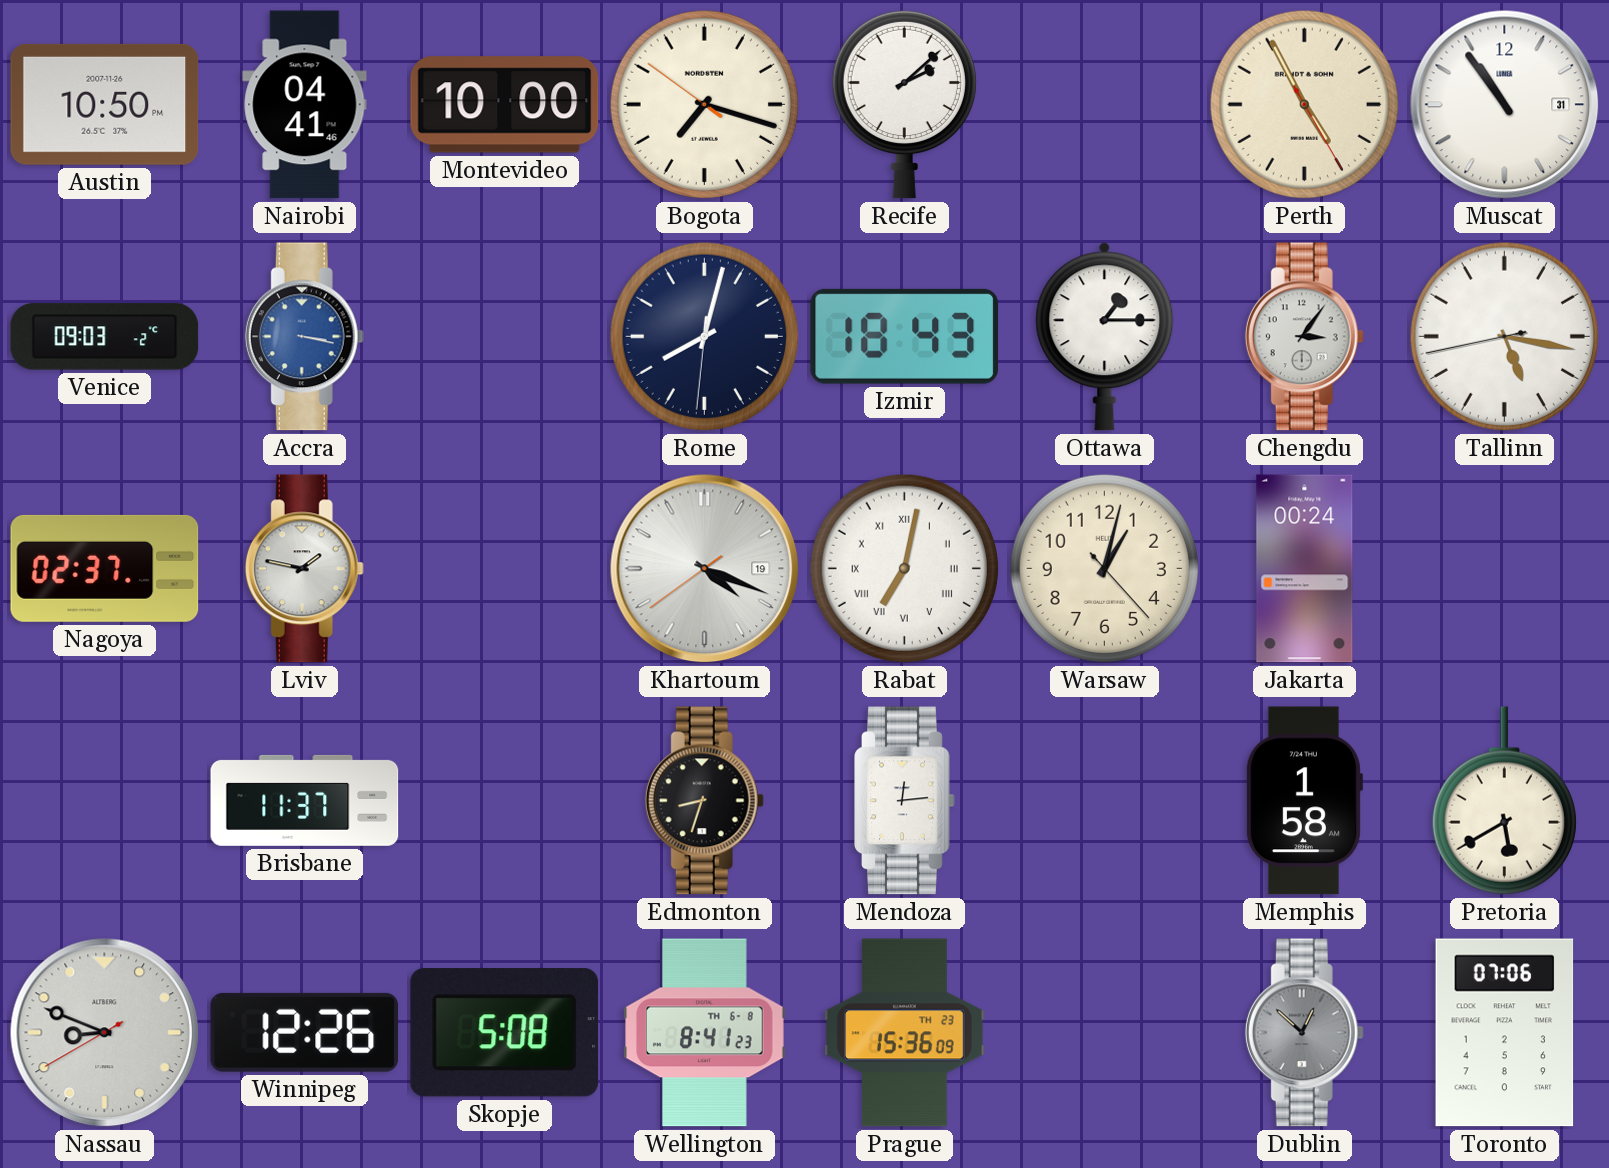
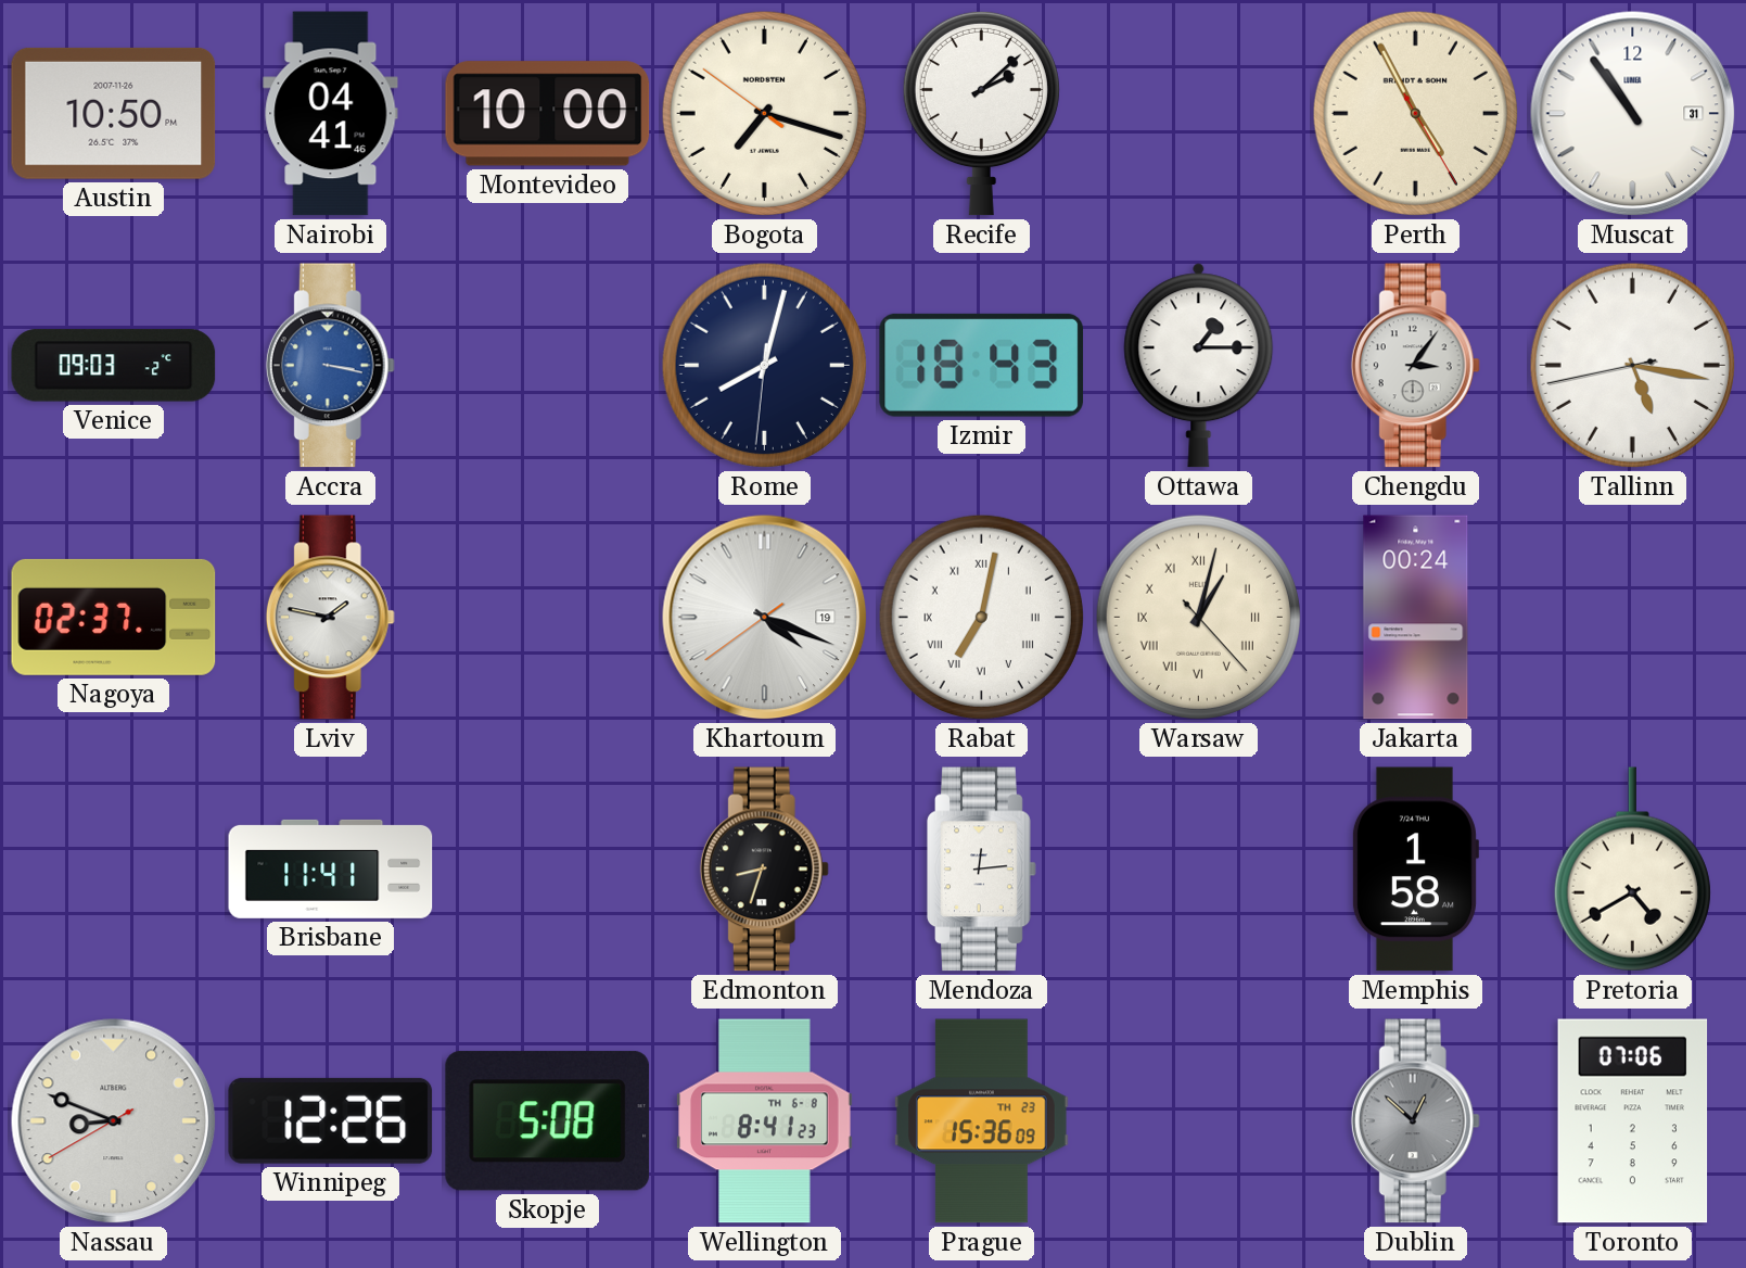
Warsaw numerals: Arabic -> Roman (1198, 617)
Brisbane: 11:37 -> 11:41 (331, 868)
Pretoria: 5:40 -> 4:40 (1632, 870)
